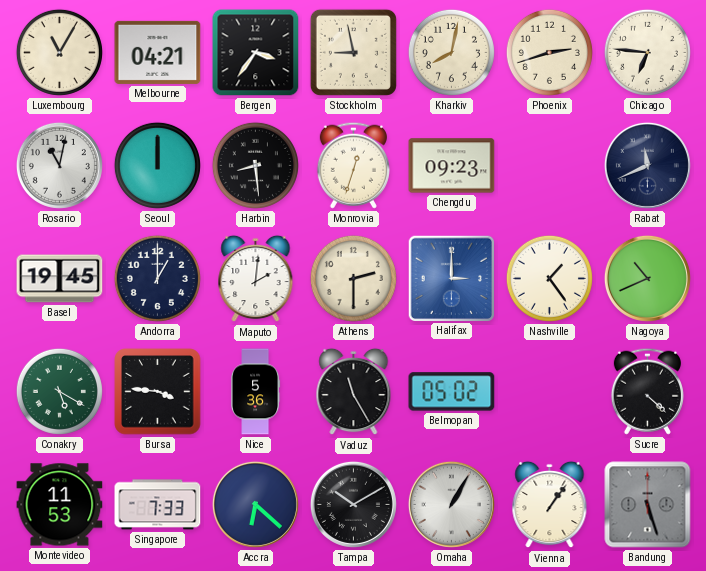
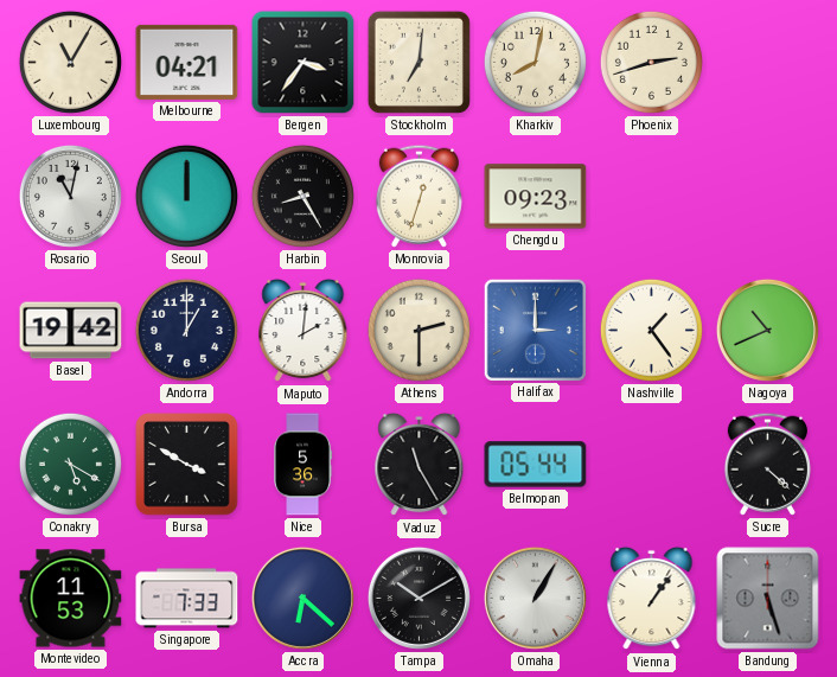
Stockholm: 8:58 -> 7:01 (418, 62)
Chicago: 6:46 -> none (647, 52)
Harbin: 8:29 -> 8:25 (302, 196)
Rabat: 11:41 -> none (647, 165)
Basel: 19:45 -> 19:42 (71, 331)
Bursa: 3:46 -> 3:50 (187, 465)
Belmopan: 05:02 -> 05:44 (536, 465)
